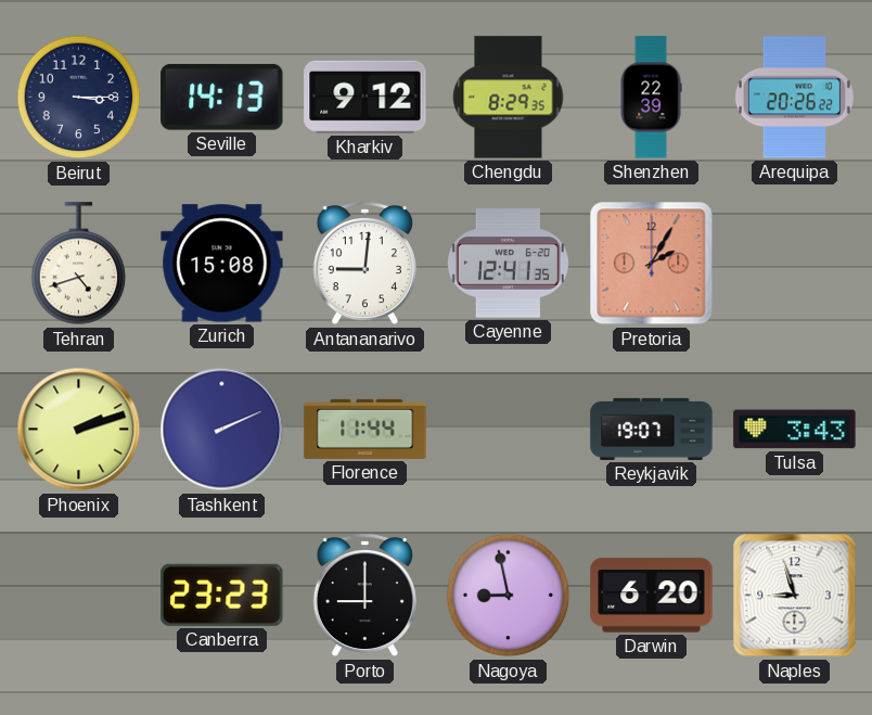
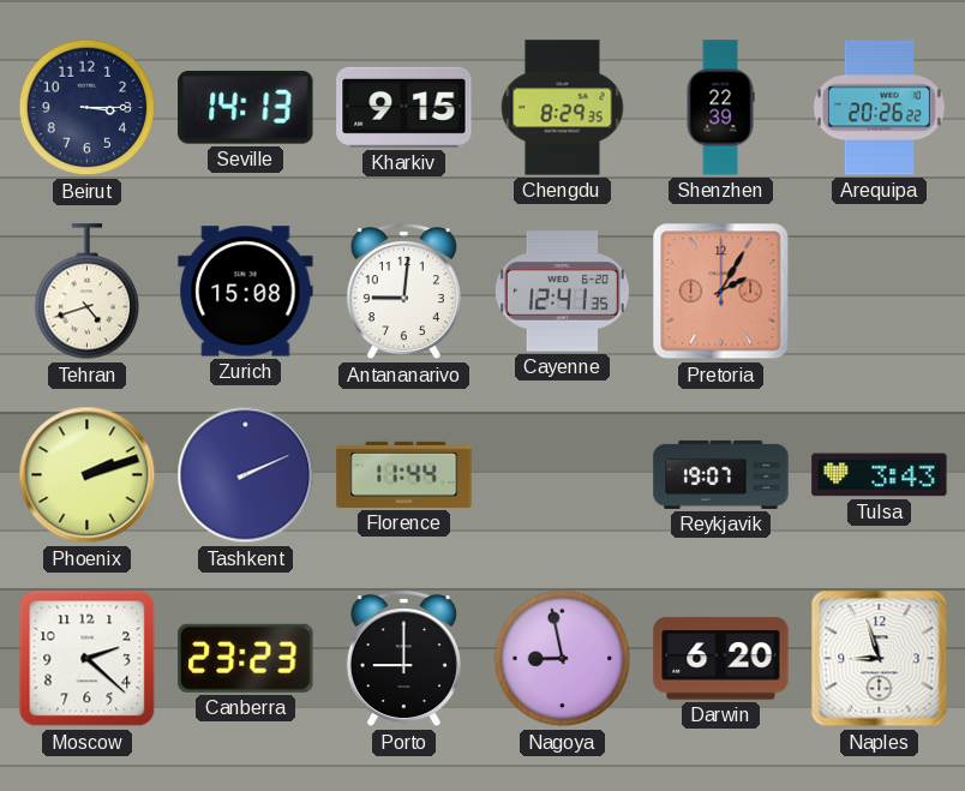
Kharkiv: 9:12 -> 9:15 (404, 107)
Moscow: none -> 2:22 (88, 659)
